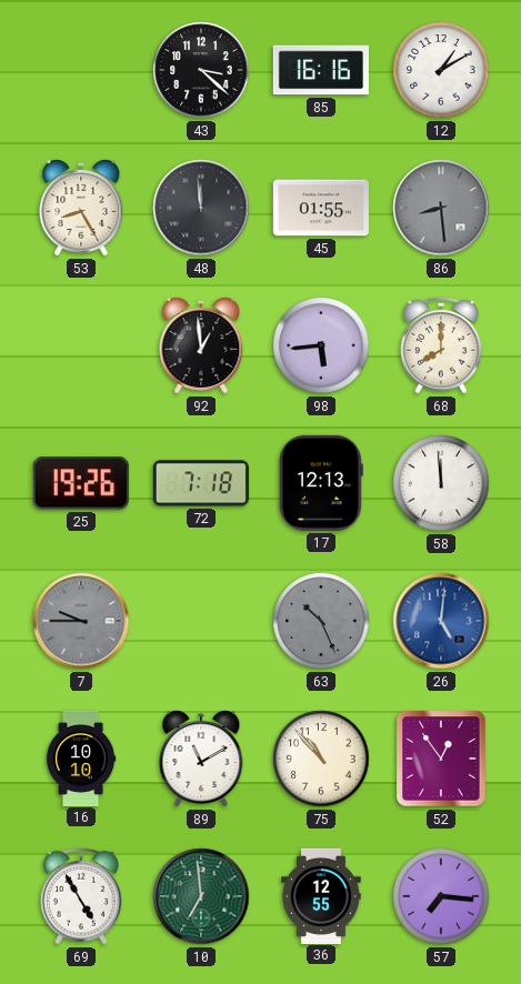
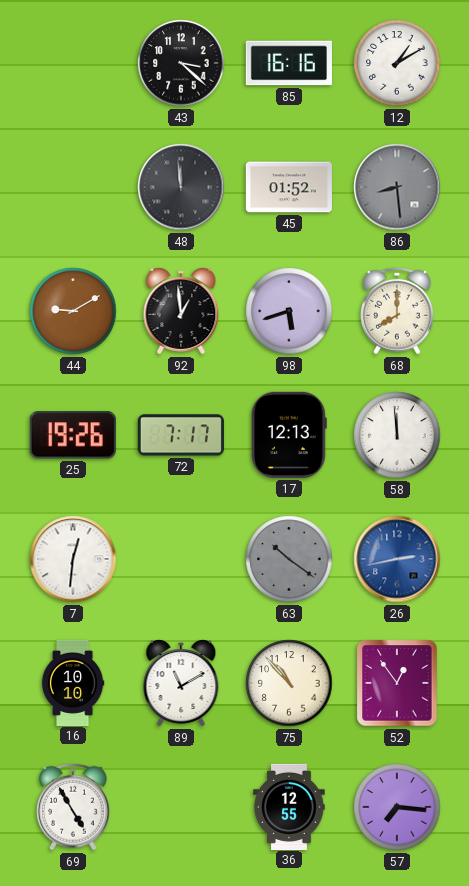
53: 8:25 -> none (81, 208)
45: 01:55 -> 01:52 (289, 187)
44: none -> 9:10 (73, 311)
98: 5:44 -> 5:42 (289, 311)
72: 7:18 -> 7:17 (181, 435)
7: 9:45 -> 12:31 (73, 559)
7 dial: grey -> white (73, 559)
63: 10:26 -> 10:21 (289, 559)
26: 5:01 -> 2:43 (397, 559)
10: 6:59 -> none (201, 896)
